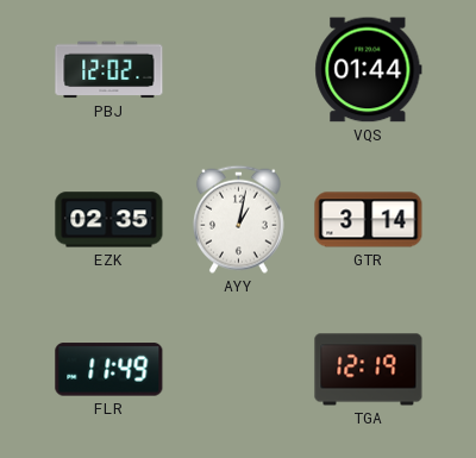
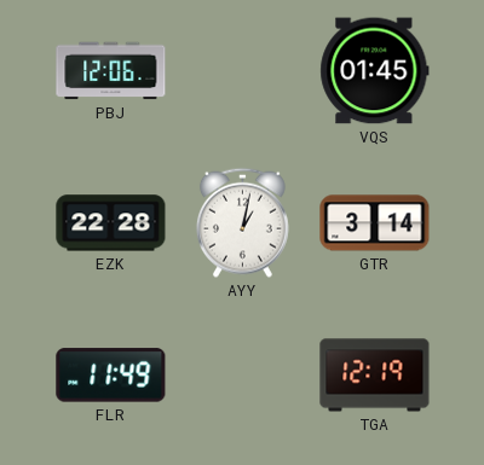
PBJ: 12:02 -> 12:06 (111, 71)
VQS: 01:44 -> 01:45 (375, 71)
EZK: 02:35 -> 22:28 (111, 223)
